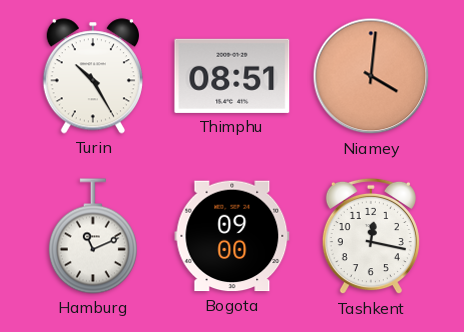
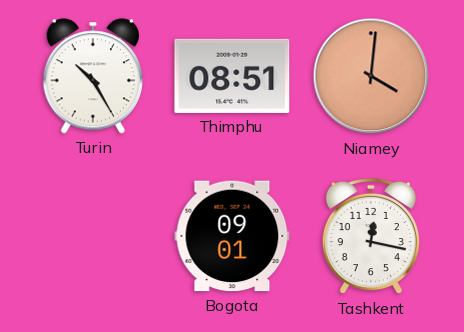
Hamburg: 11:11 -> none (93, 236)
Bogota: 09:00 -> 09:01 (232, 236)
